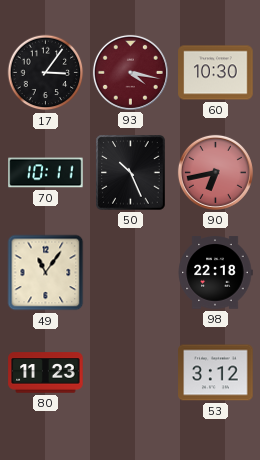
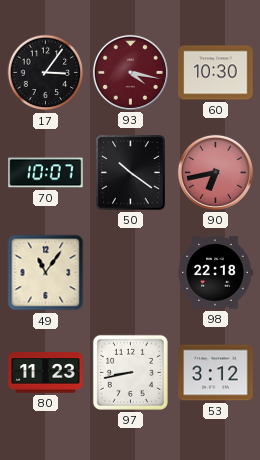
70: 10:11 -> 10:07 (46, 173)
50: 10:26 -> 10:21 (131, 173)
97: none -> 8:43 (130, 372)
